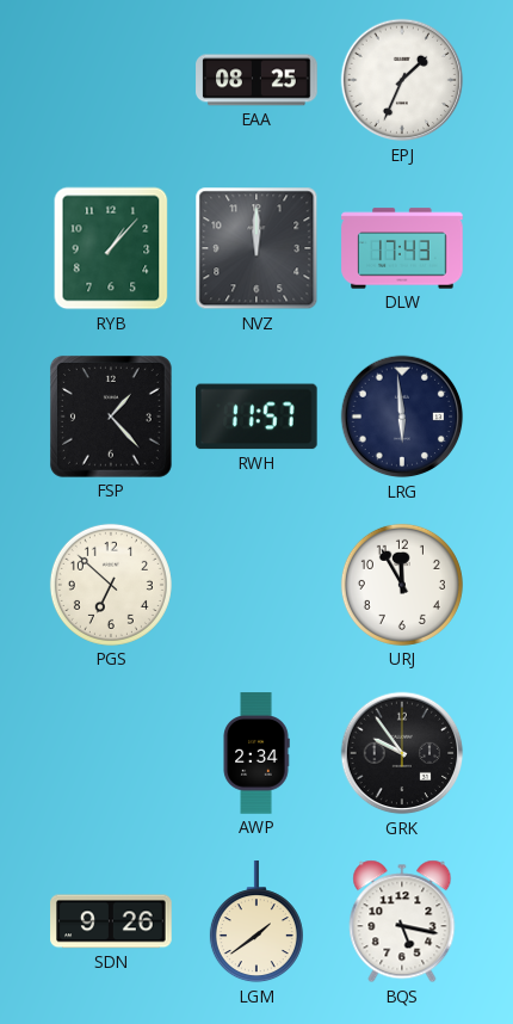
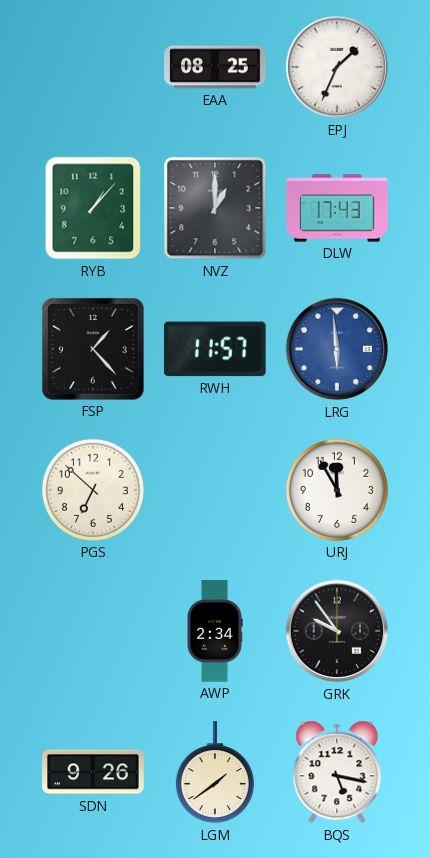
NVZ: 12:00 -> 1:00 (215, 208)
LRG dial: navy -> blue (337, 349)
